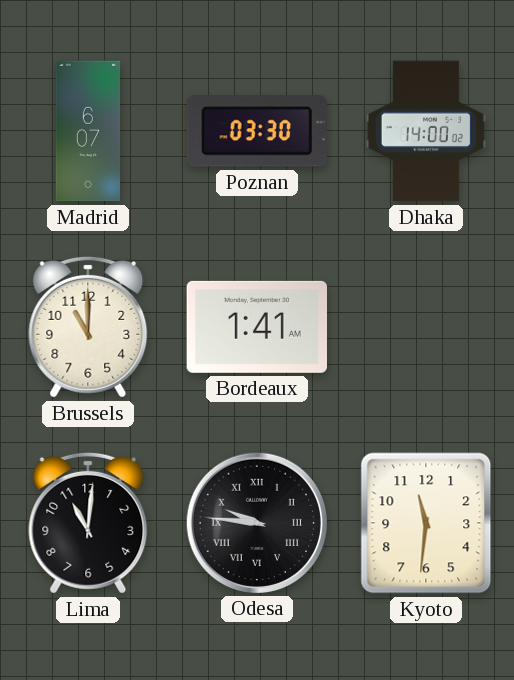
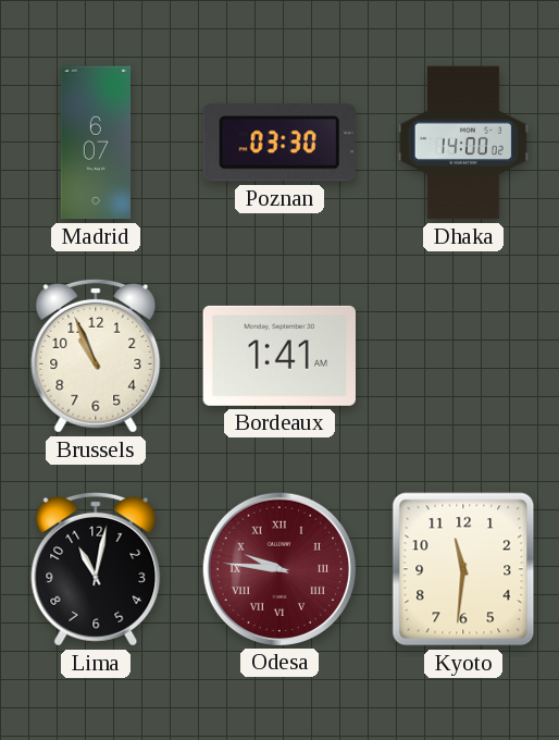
Brussels: 11:00 -> 10:56 (96, 356)
Lima: 11:01 -> 11:02 (96, 569)
Odesa dial: black -> burgundy (278, 568)
